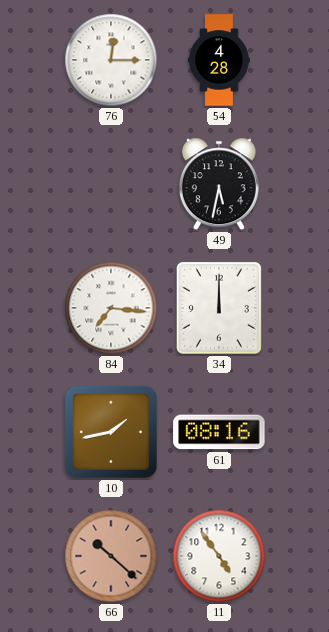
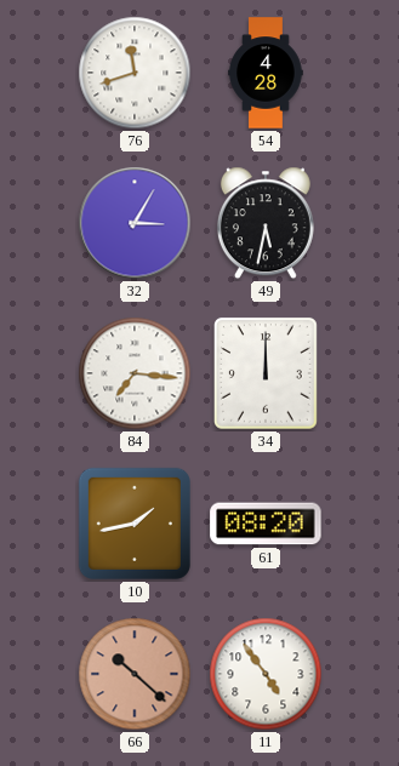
76: 12:15 -> 11:42 (135, 73)
32: none -> 3:05 (135, 223)
61: 08:16 -> 08:20 (266, 524)
